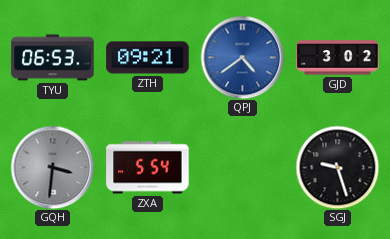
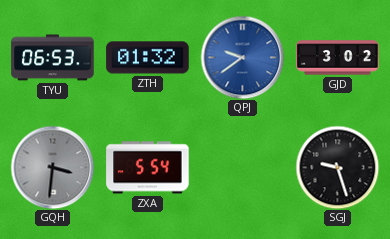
ZTH: 09:21 -> 01:32 (148, 58)
QPJ: 4:39 -> 9:39 (242, 57)
